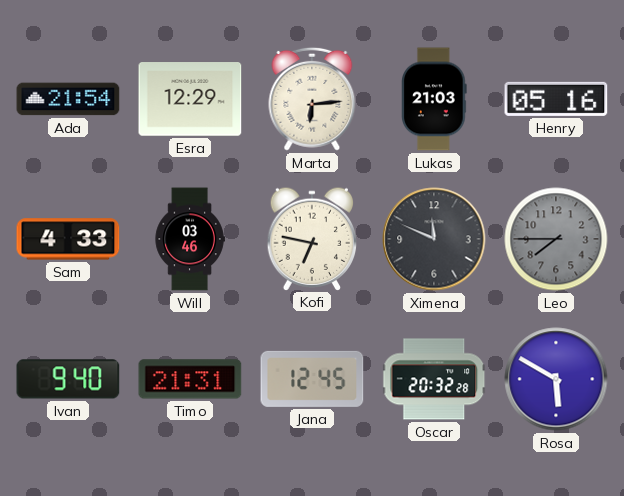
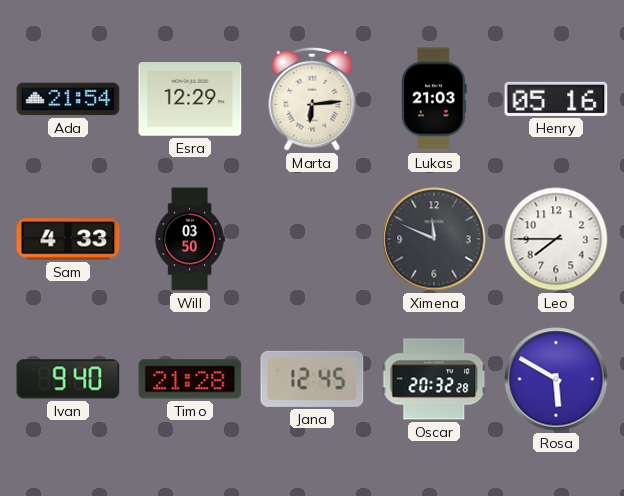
Will: 03:46 -> 03:50 (190, 239)
Kofi: 6:47 -> none (312, 238)
Leo dial: grey -> white (556, 239)
Timo: 21:31 -> 21:28 (190, 379)
